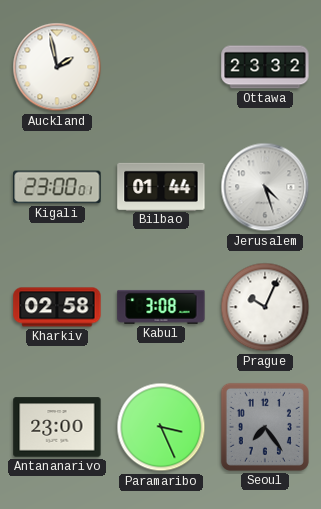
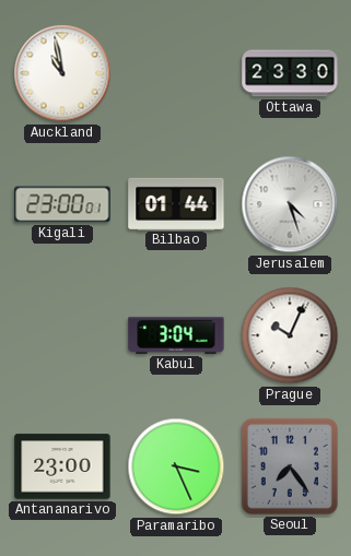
Auckland: 1:58 -> 10:58 (62, 73)
Ottawa: 23:32 -> 23:30 (290, 73)
Kharkiv: 02:58 -> none (57, 307)
Kabul: 3:08 -> 3:04 (176, 335)
